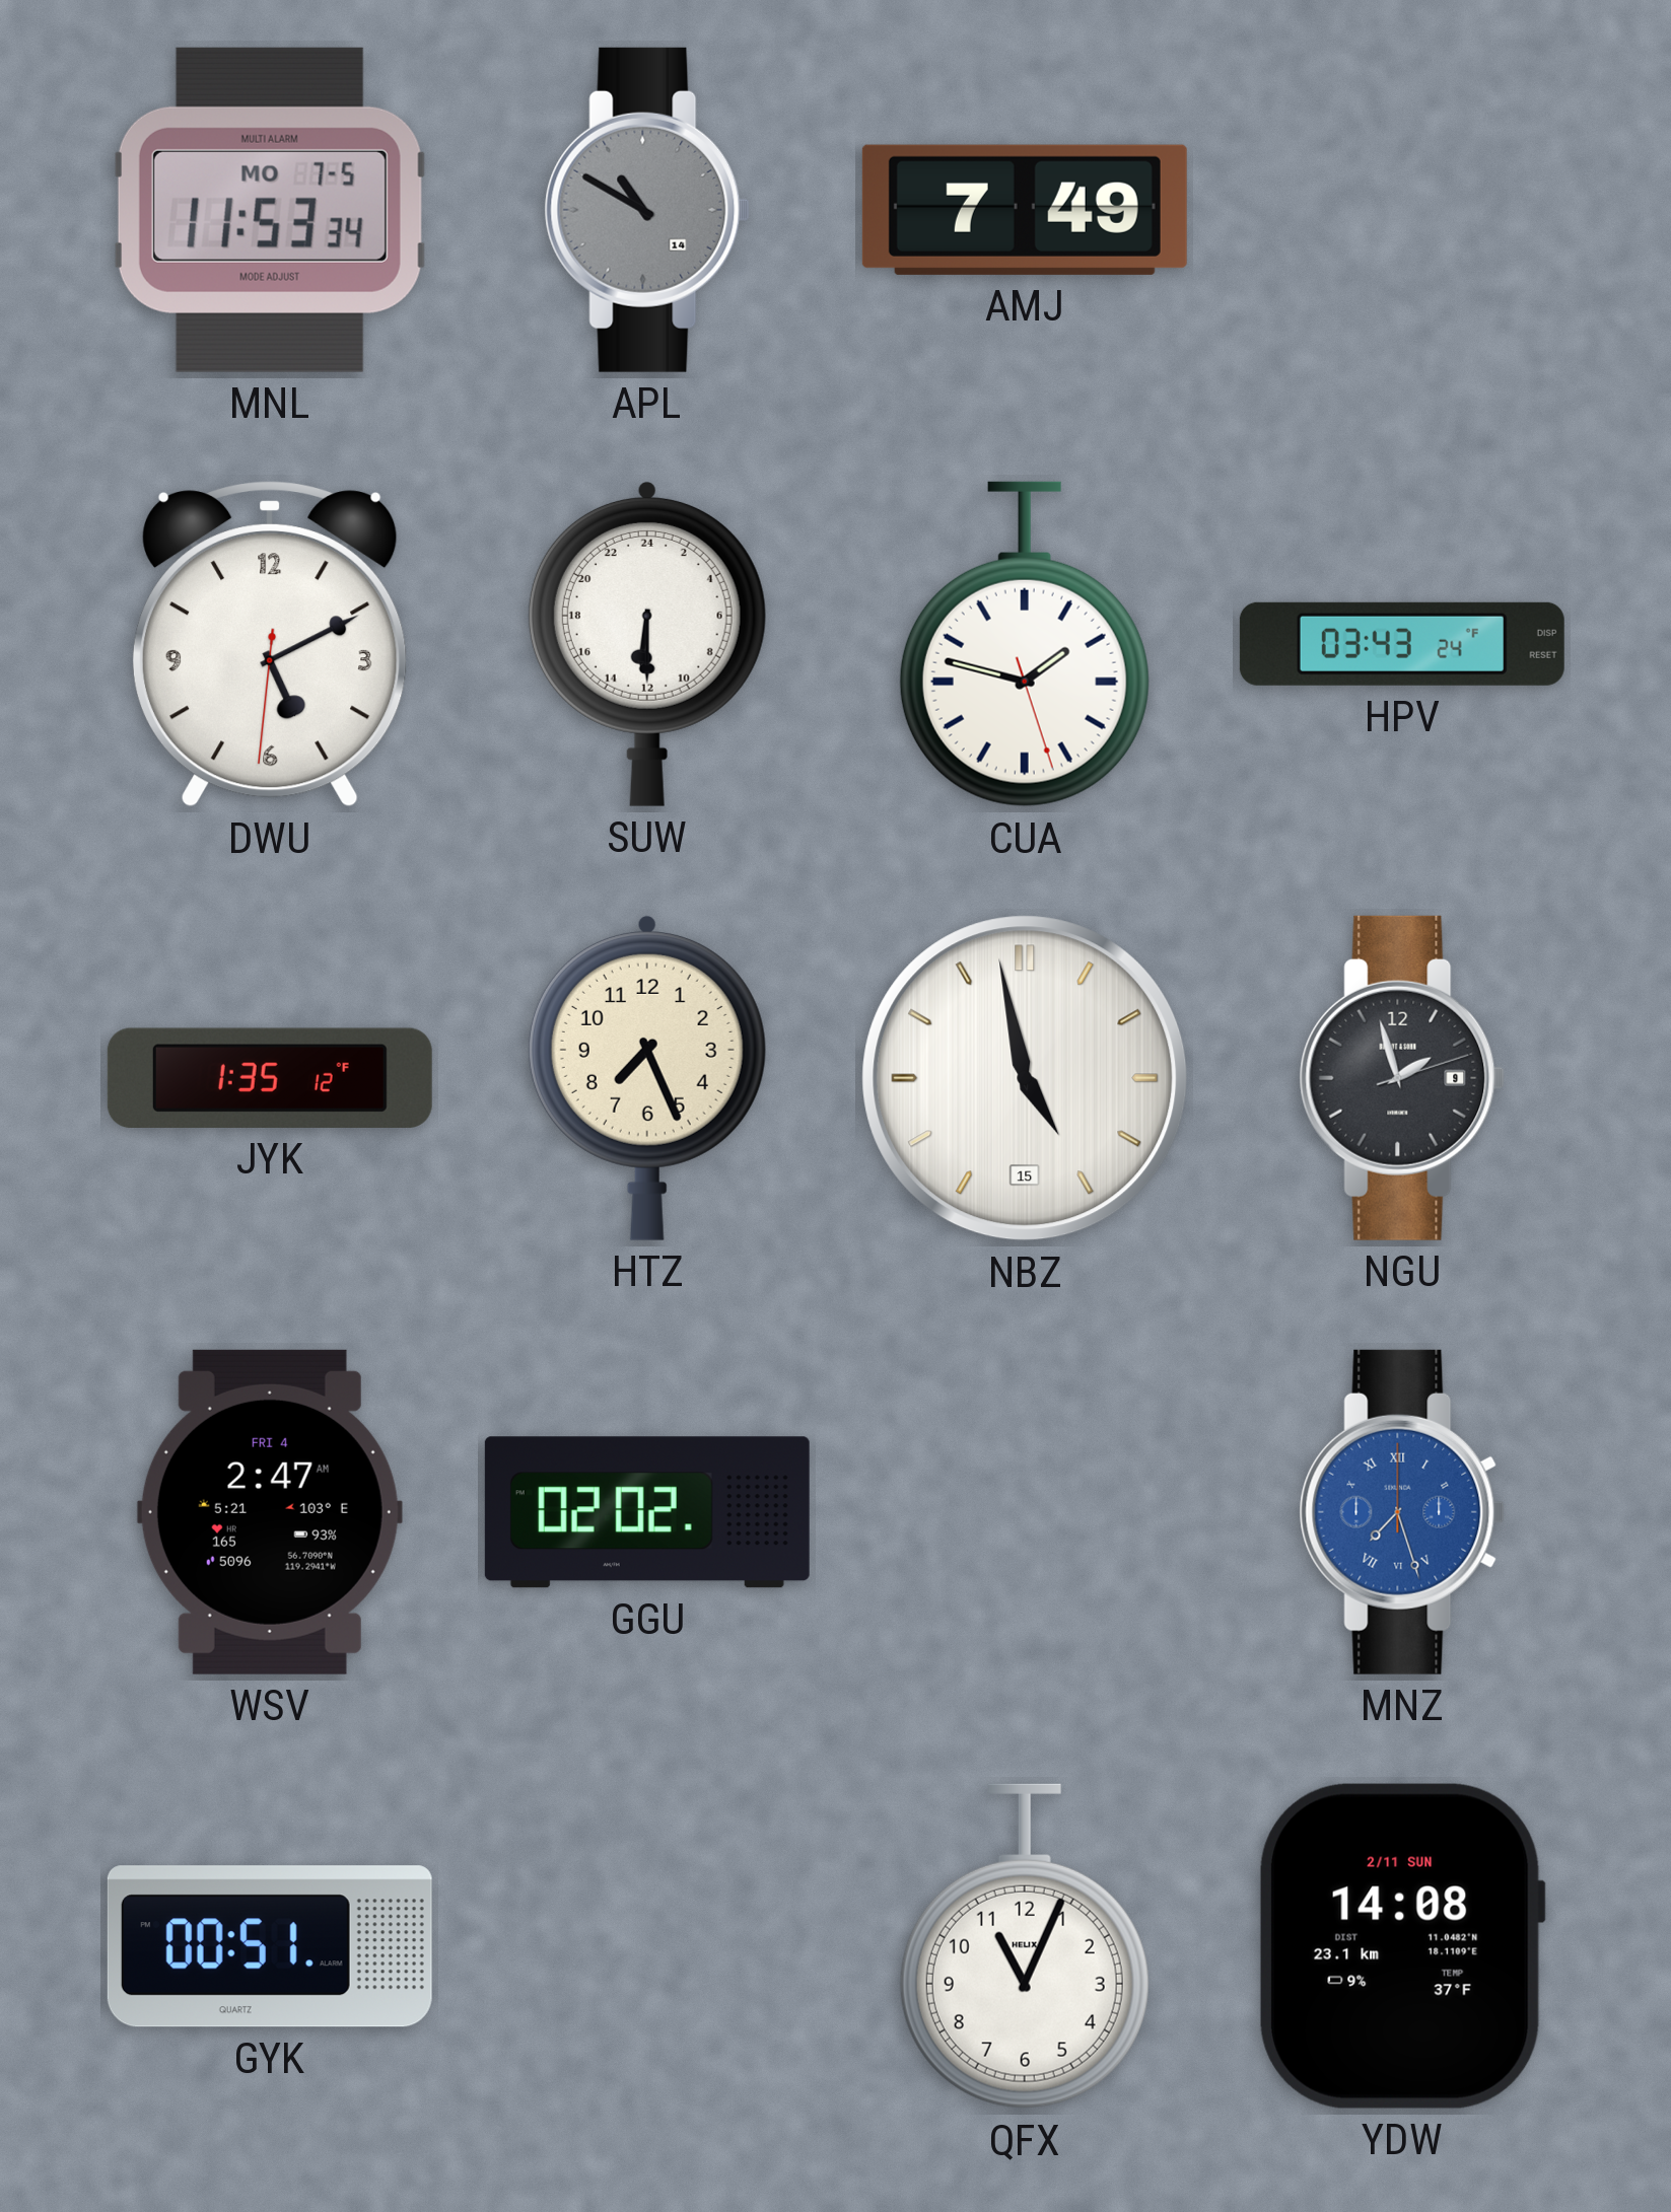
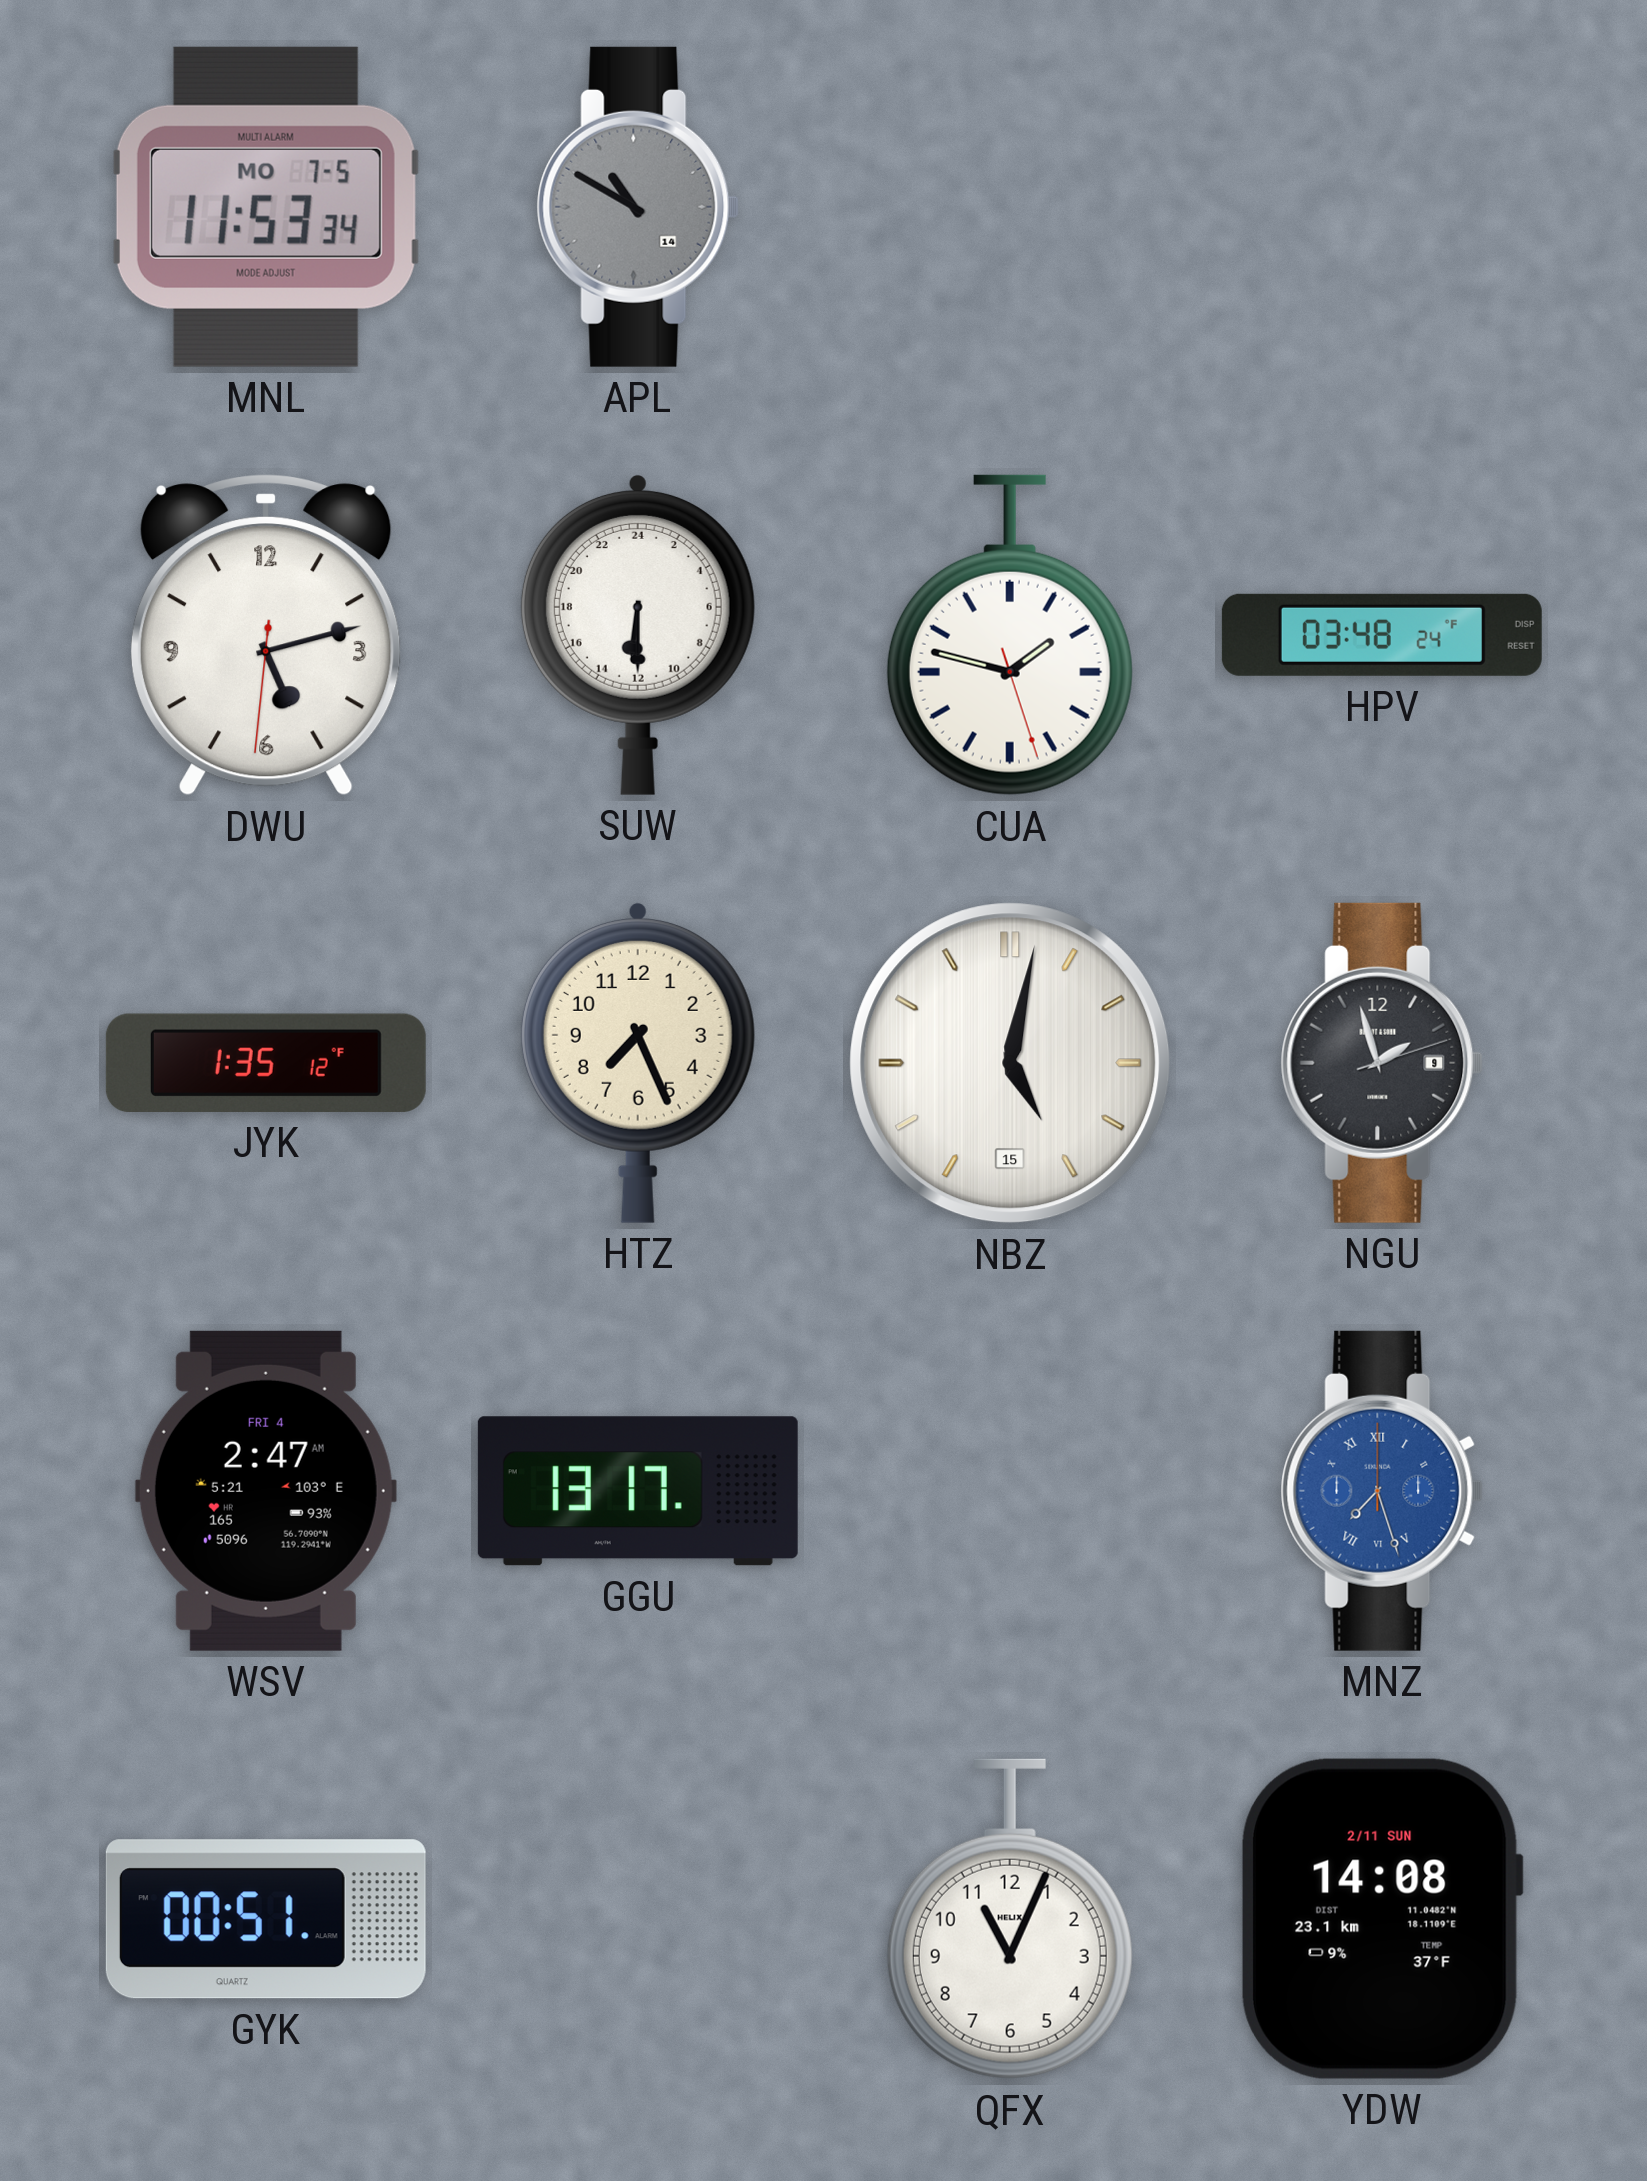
AMJ: 7:49 -> none (1025, 210)
DWU: 5:10 -> 5:12 (266, 636)
HPV: 03:43 -> 03:48 (1382, 635)
NBZ: 4:58 -> 5:02 (1010, 1063)
GGU: 02:02 -> 13:17 (638, 1491)
